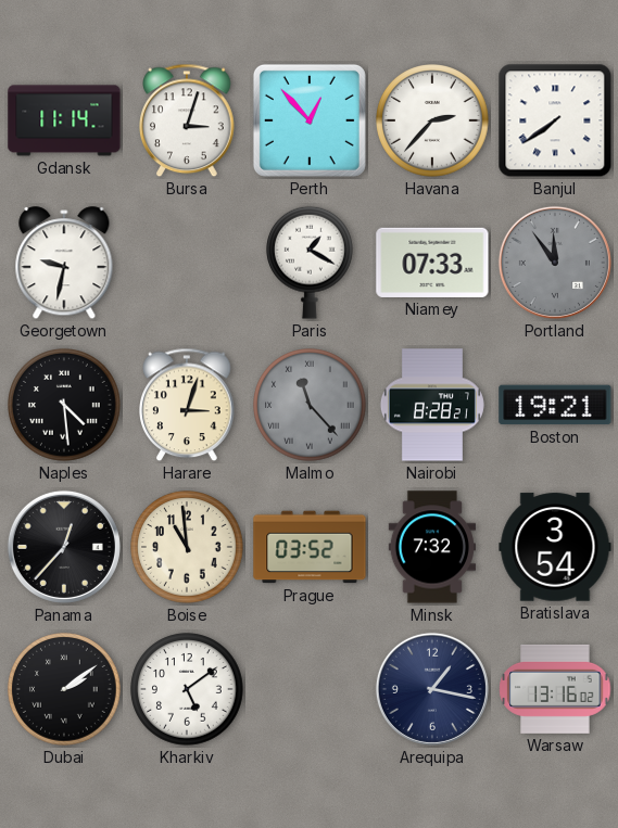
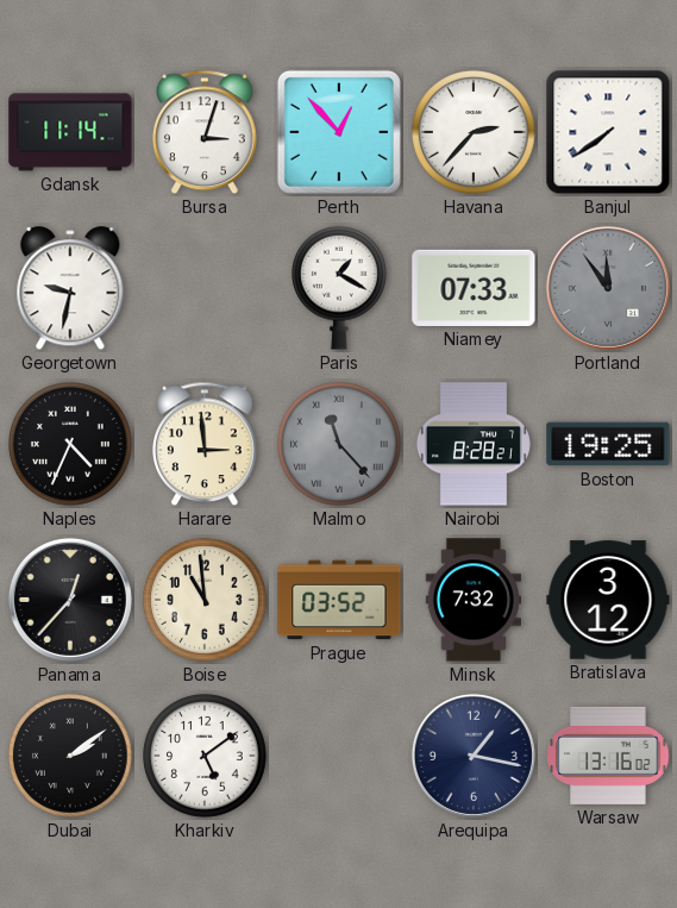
Naples: 4:29 -> 4:34 (70, 444)
Harare: 3:03 -> 2:59 (205, 444)
Boston: 19:21 -> 19:25 (608, 444)
Bratislava: 3:54 -> 3:12 (608, 600)
